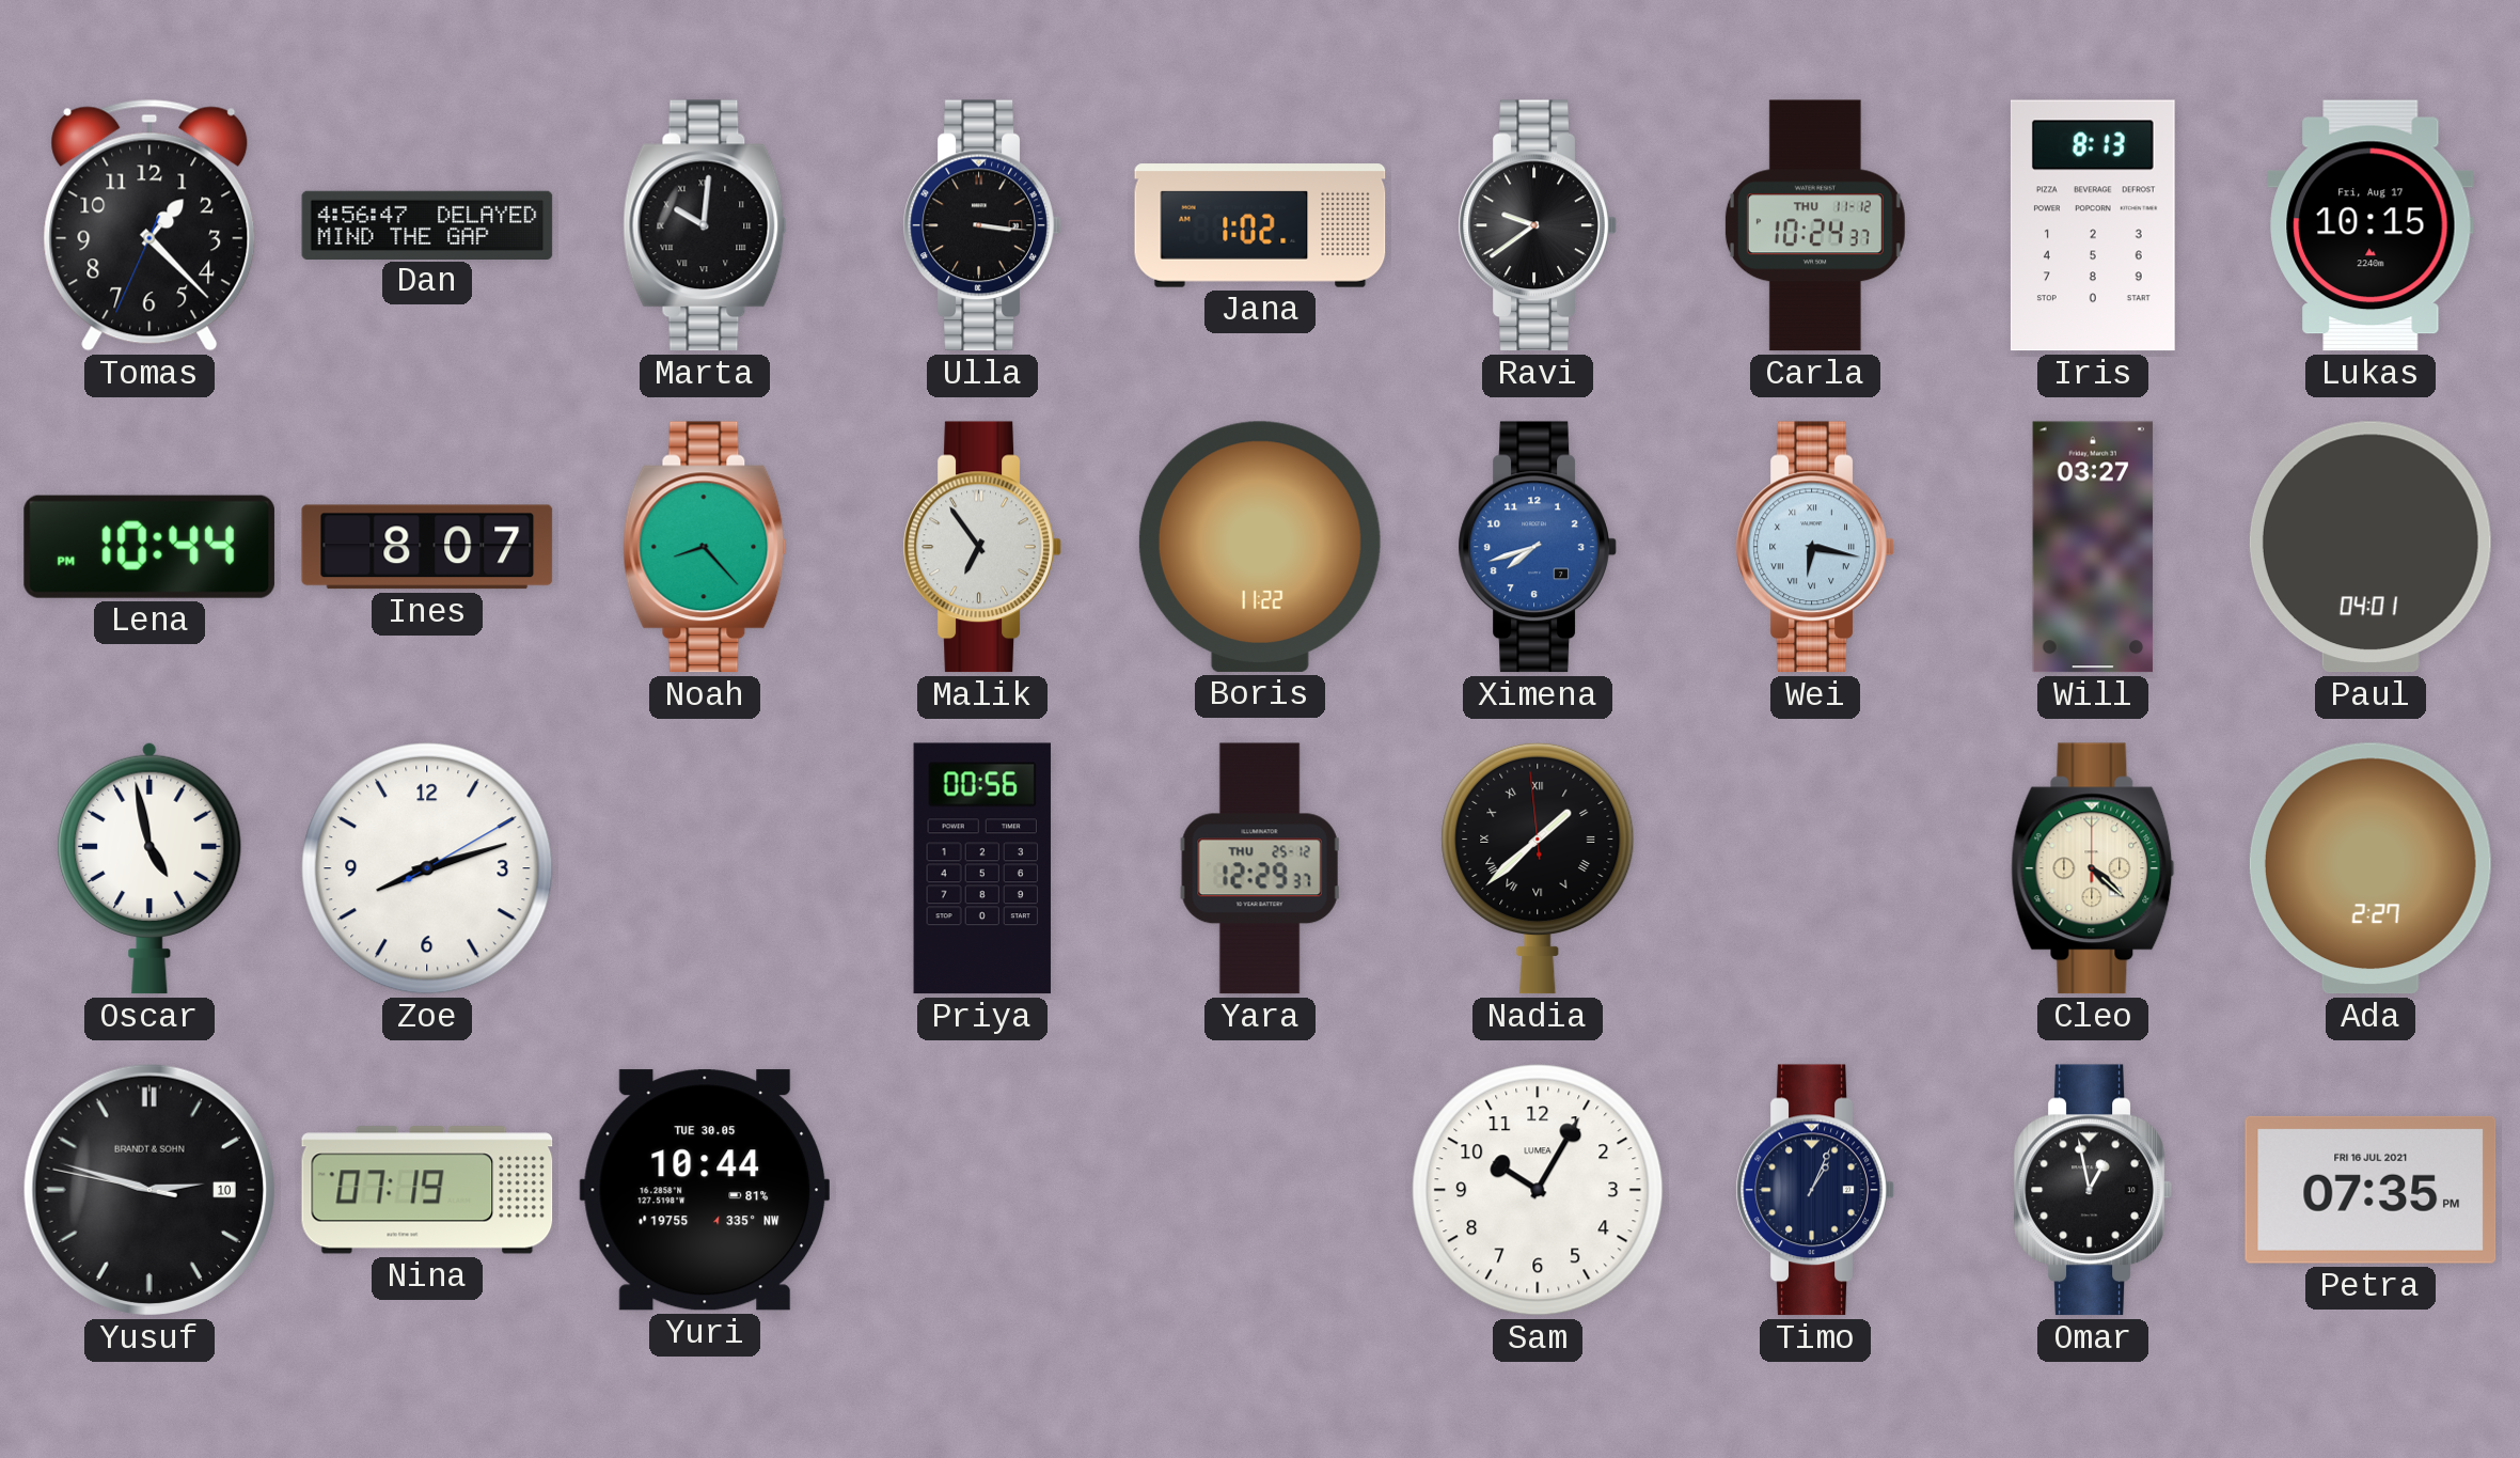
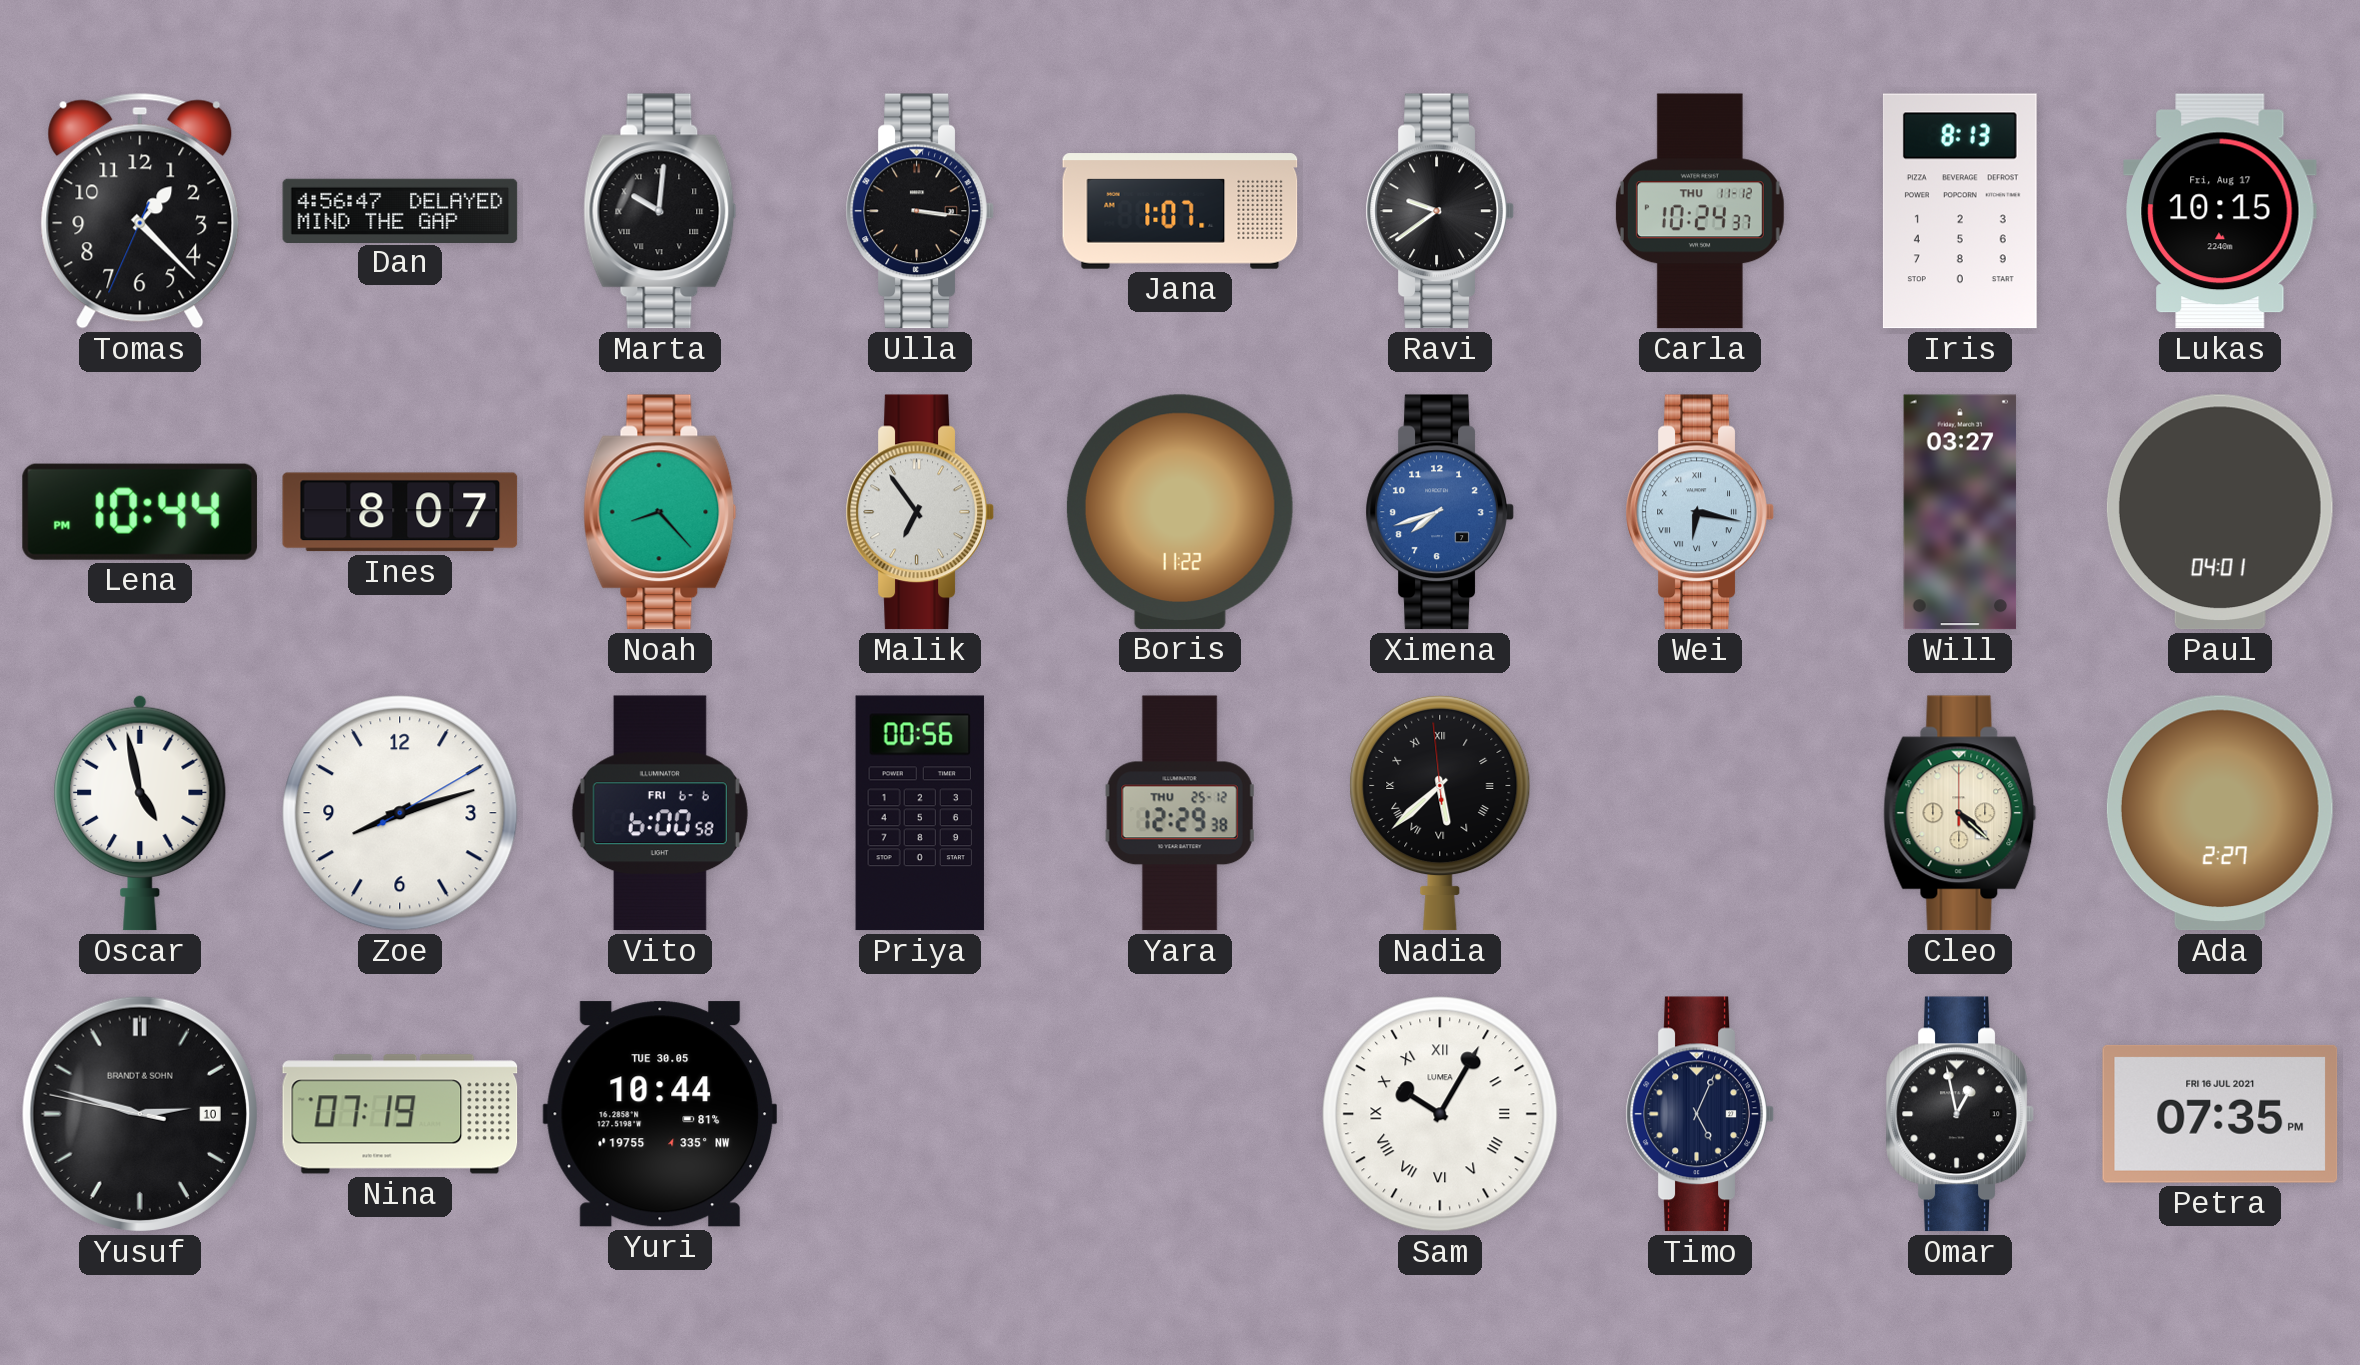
Jana: 1:02 -> 1:07 (1180, 211)
Vito: none -> 6:00 (660, 813)
Yara: 12:29:37 -> 12:29:38 (1180, 813)
Nadia: 1:37 -> 5:37 (1440, 813)
Sam numerals: Arabic -> Roman (1440, 1114)
Timo: 1:04 -> 5:04 (1700, 1114)
